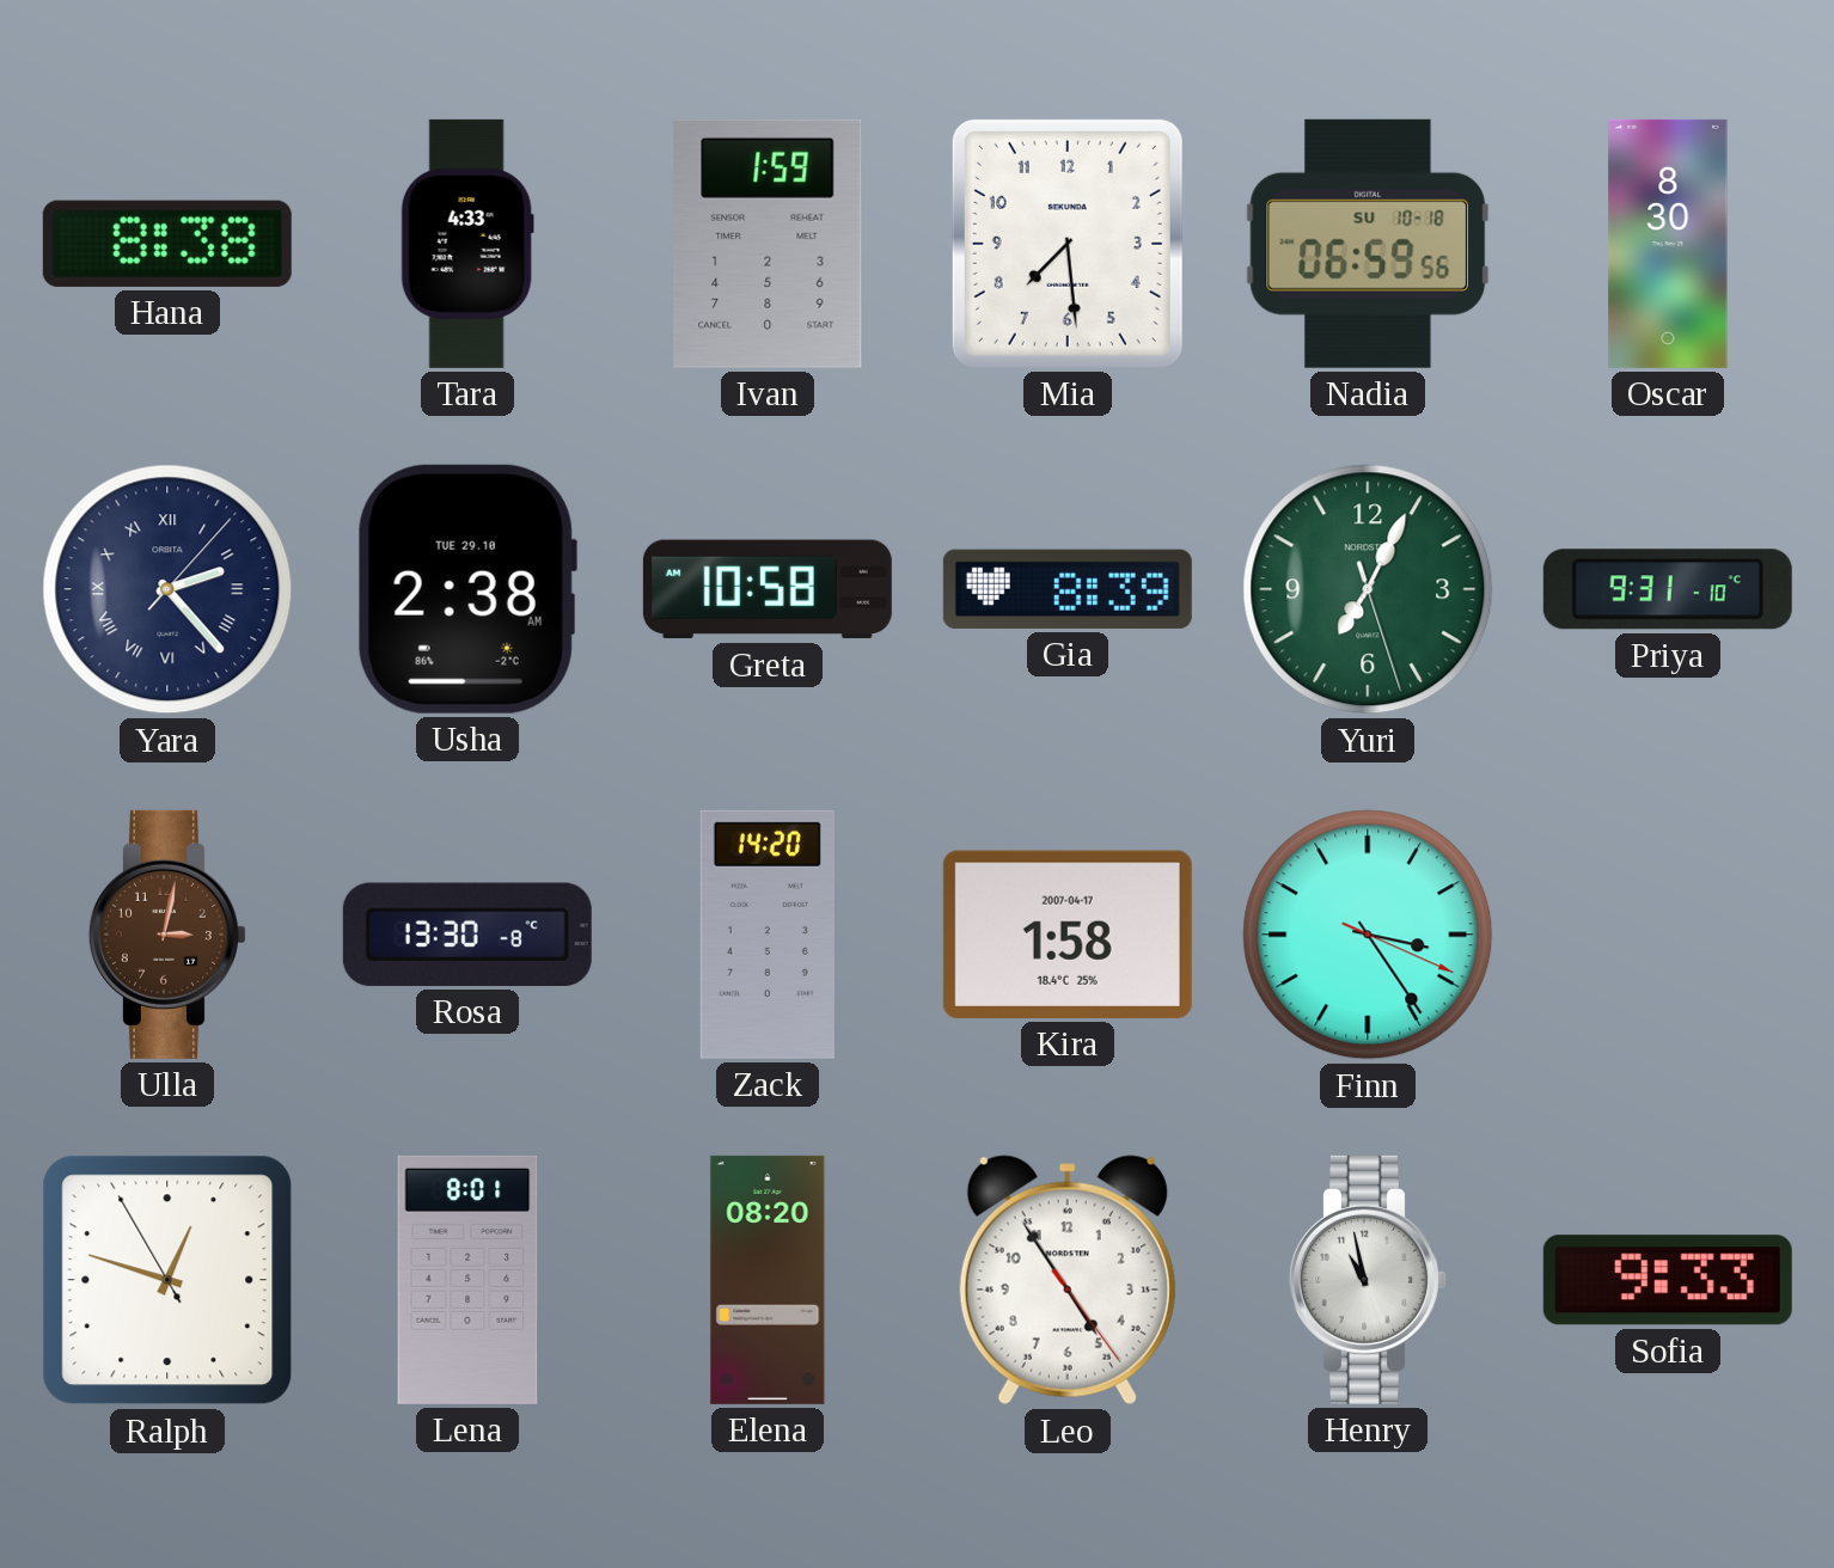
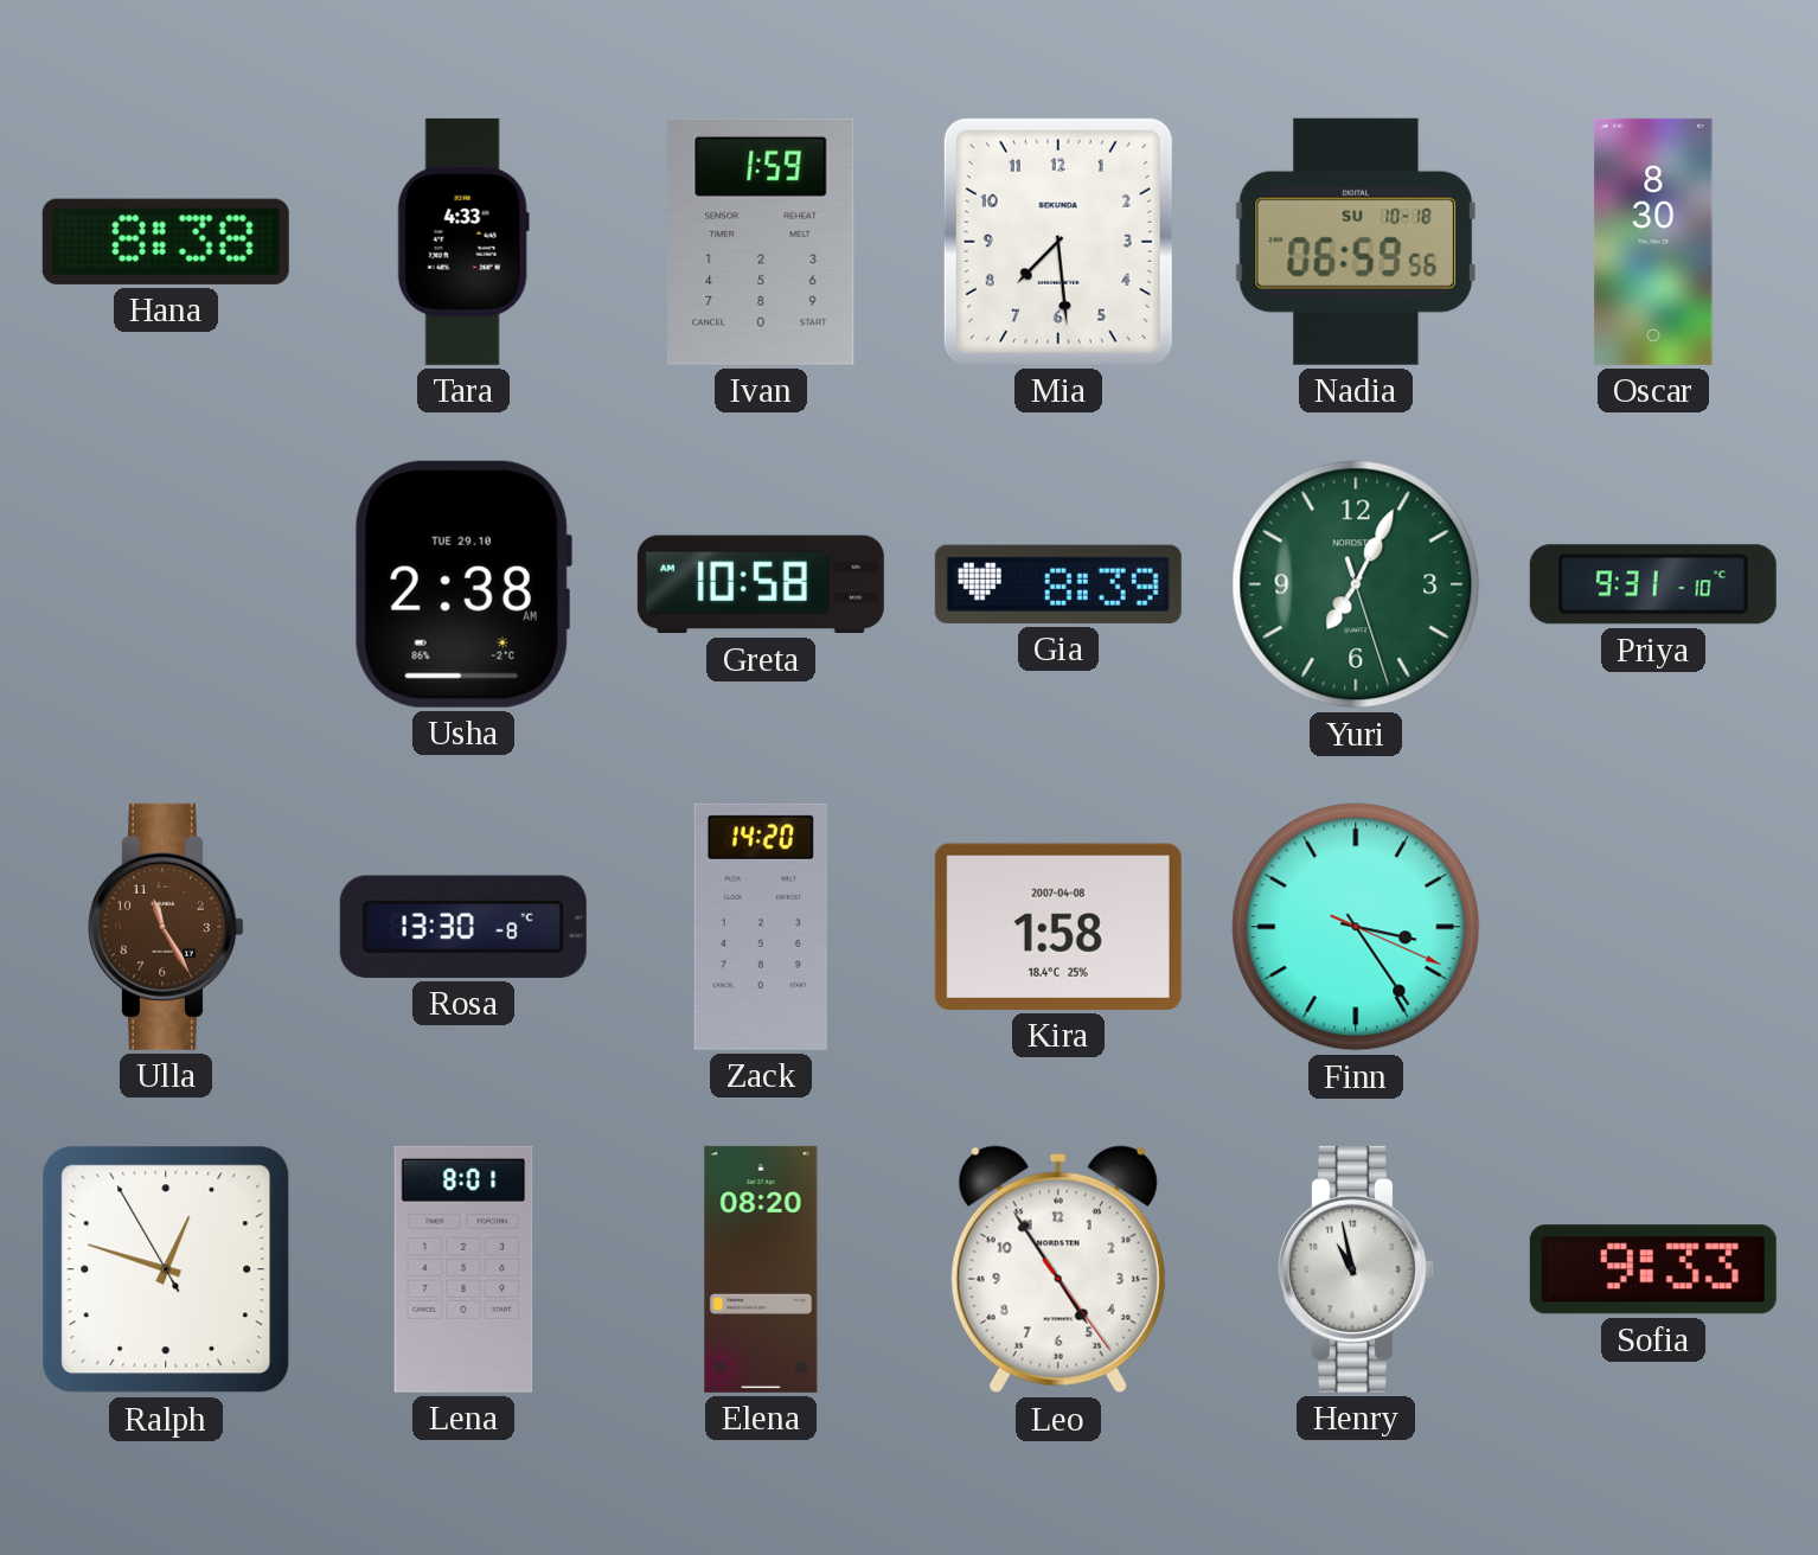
Yara: 2:23 -> none (167, 589)
Ulla: 3:02 -> 11:25 (166, 927)
Kira date: 2007-04-17 -> 2007-04-08 (1058, 927)
